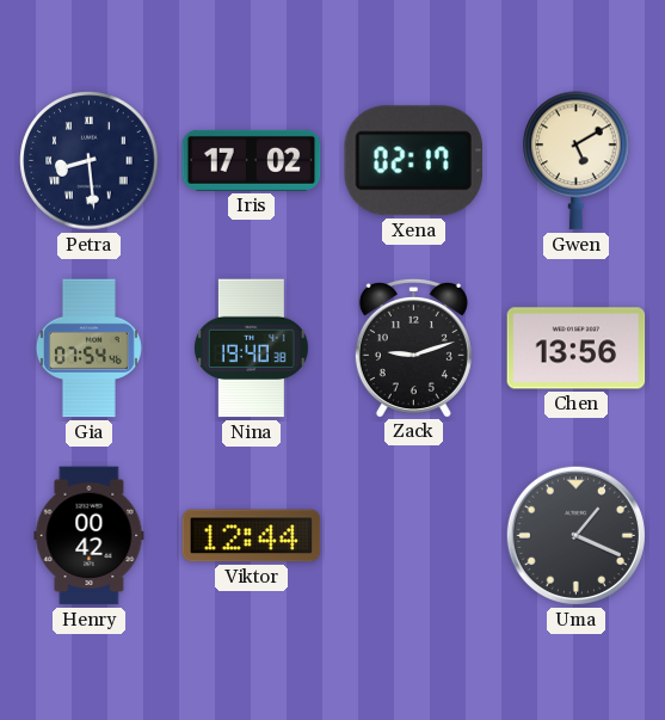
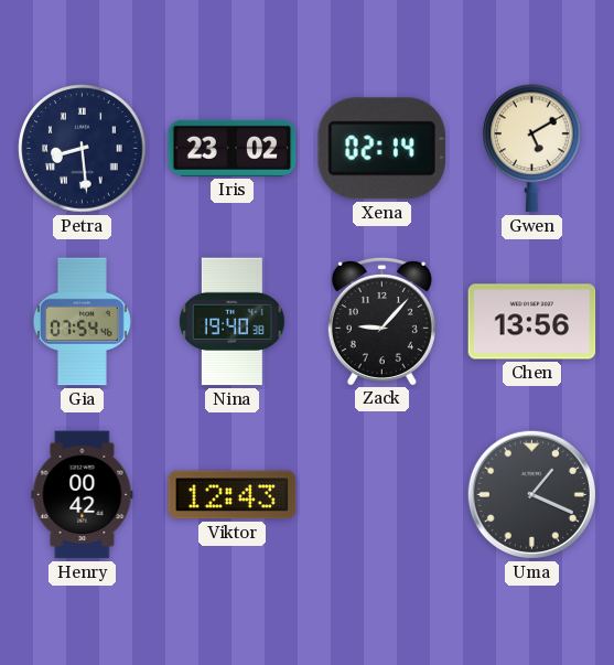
Iris: 17:02 -> 23:02 (233, 148)
Xena: 02:17 -> 02:14 (381, 149)
Zack: 9:12 -> 9:07 (381, 321)
Viktor: 12:44 -> 12:43 (233, 495)
